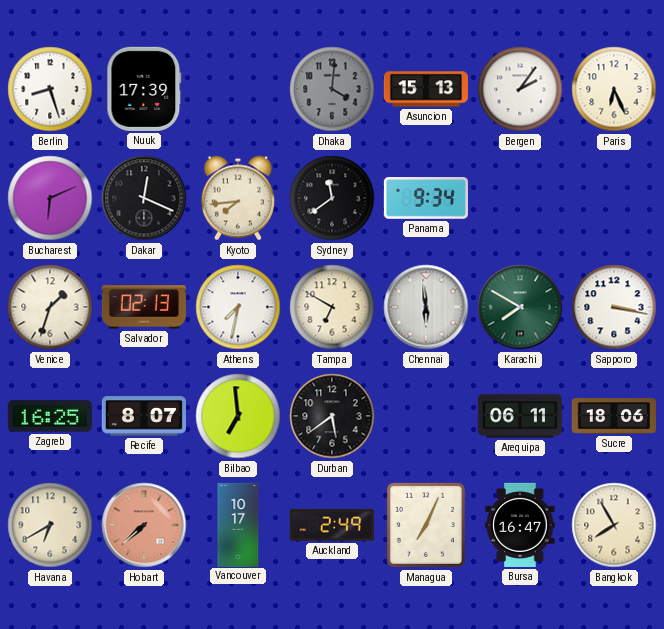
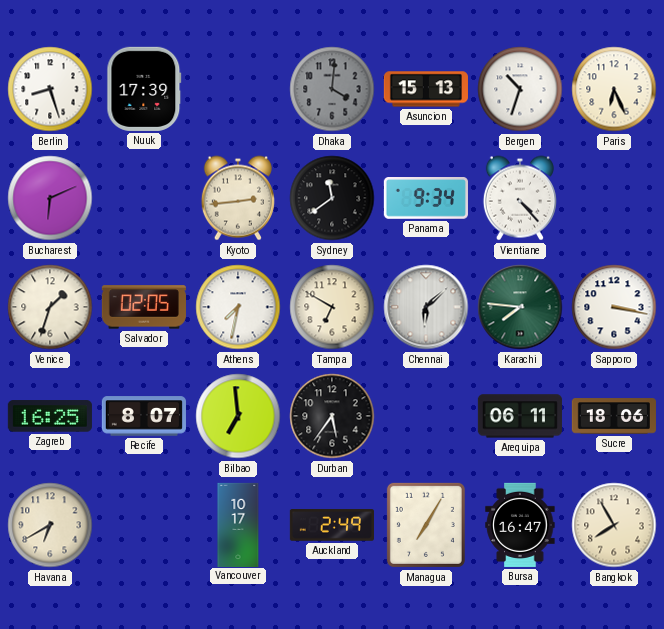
Bergen: 2:06 -> 10:33 (520, 89)
Dakar: 12:19 -> none (144, 198)
Kyoto: 7:44 -> 2:44 (238, 198)
Vientiane: none -> 4:23 (520, 198)
Salvador: 02:13 -> 02:05 (144, 307)
Chennai: 5:59 -> 6:08 (426, 307)
Karachi: 7:50 -> 7:46 (520, 307)
Durban: 5:39 -> 5:36 (332, 416)
Hobart: 7:38 -> none (144, 525)
Managua: 7:04 -> 7:05 (426, 525)
